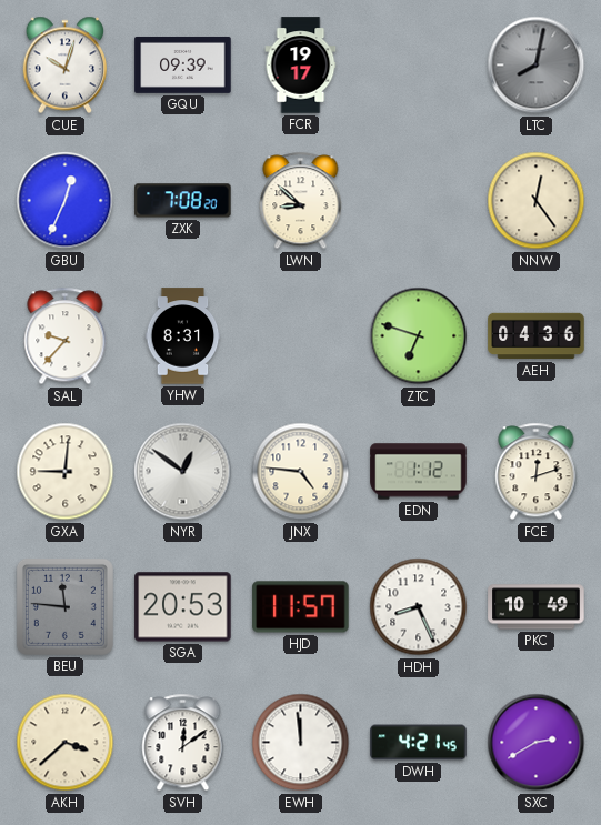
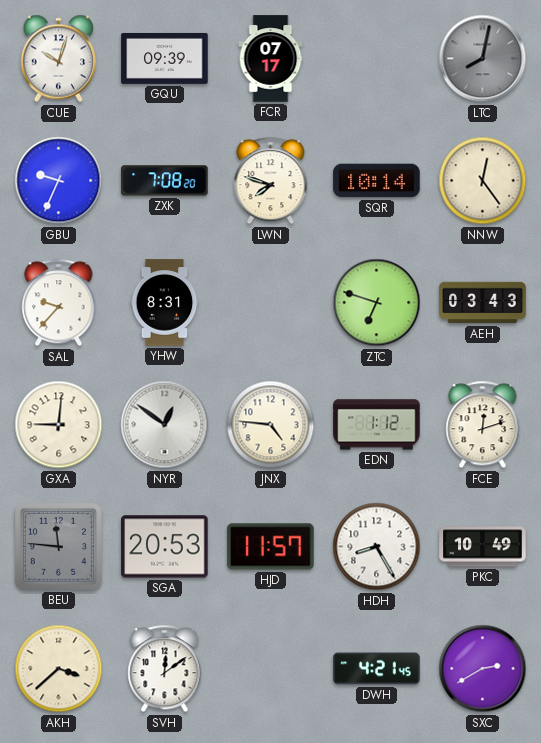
FCR: 19:17 -> 07:17 (271, 59)
GBU: 12:34 -> 9:34 (59, 181)
LWN: 8:52 -> 7:48 (271, 181)
SQR: none -> 10:14 (377, 181)
AEH: 04:36 -> 03:43 (483, 303)
HDH: 8:26 -> 8:25 (377, 547)
EWH: 11:59 -> none (301, 743)
